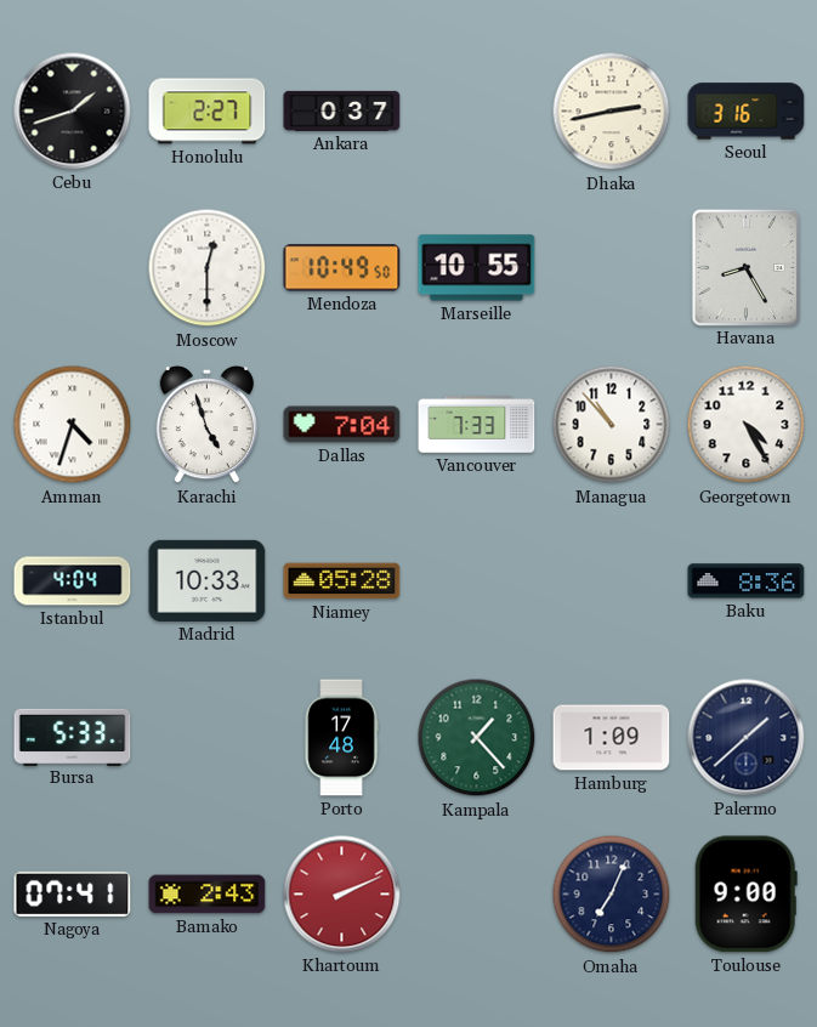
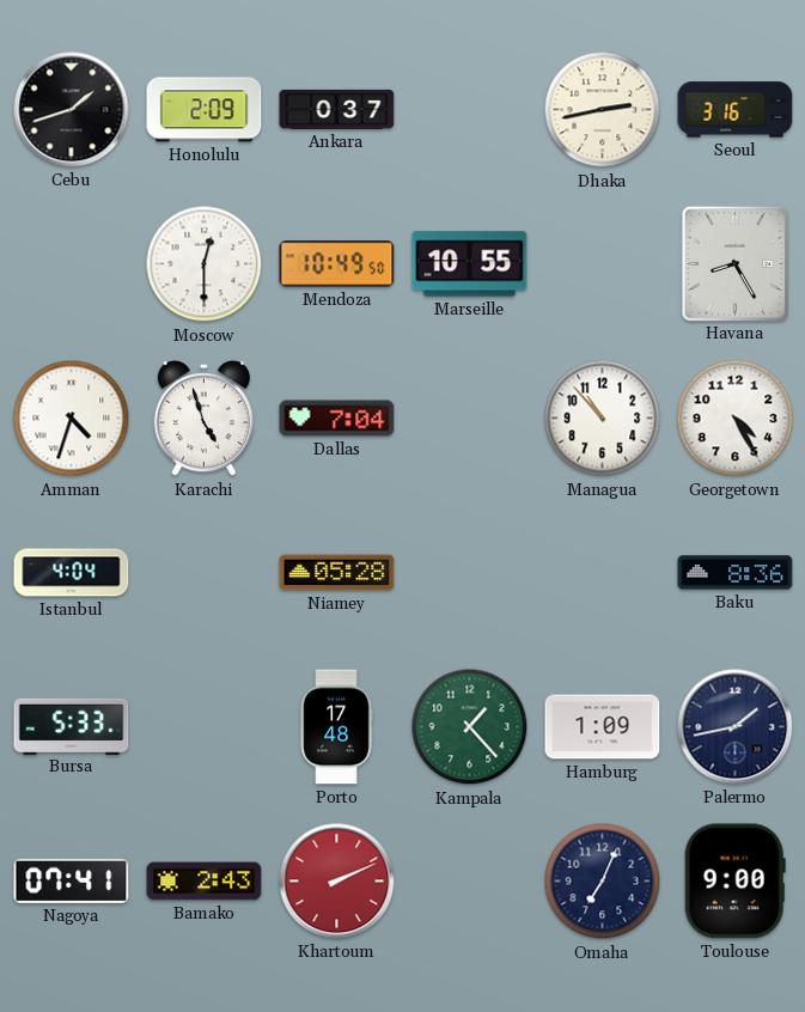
Honolulu: 2:27 -> 2:09 (205, 110)
Vancouver: 7:33 -> none (477, 425)
Madrid: 10:33 -> none (208, 580)
Palermo: 1:38 -> 1:43 (736, 727)
